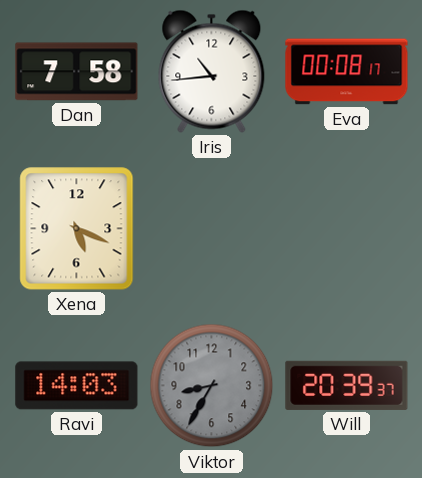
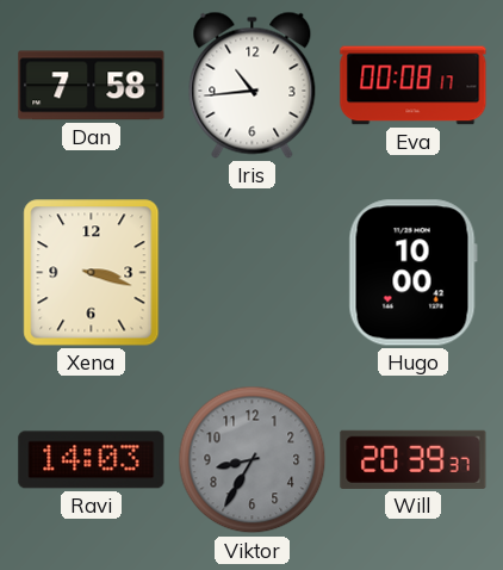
Xena: 5:19 -> 3:18 (92, 273)
Hugo: none -> 10:00 (412, 273)
